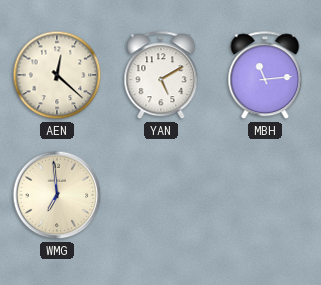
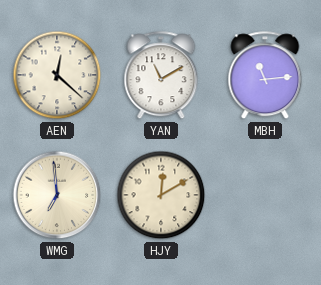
YAN: 5:10 -> 11:10 (161, 76)
HJY: none -> 12:10 (161, 195)
